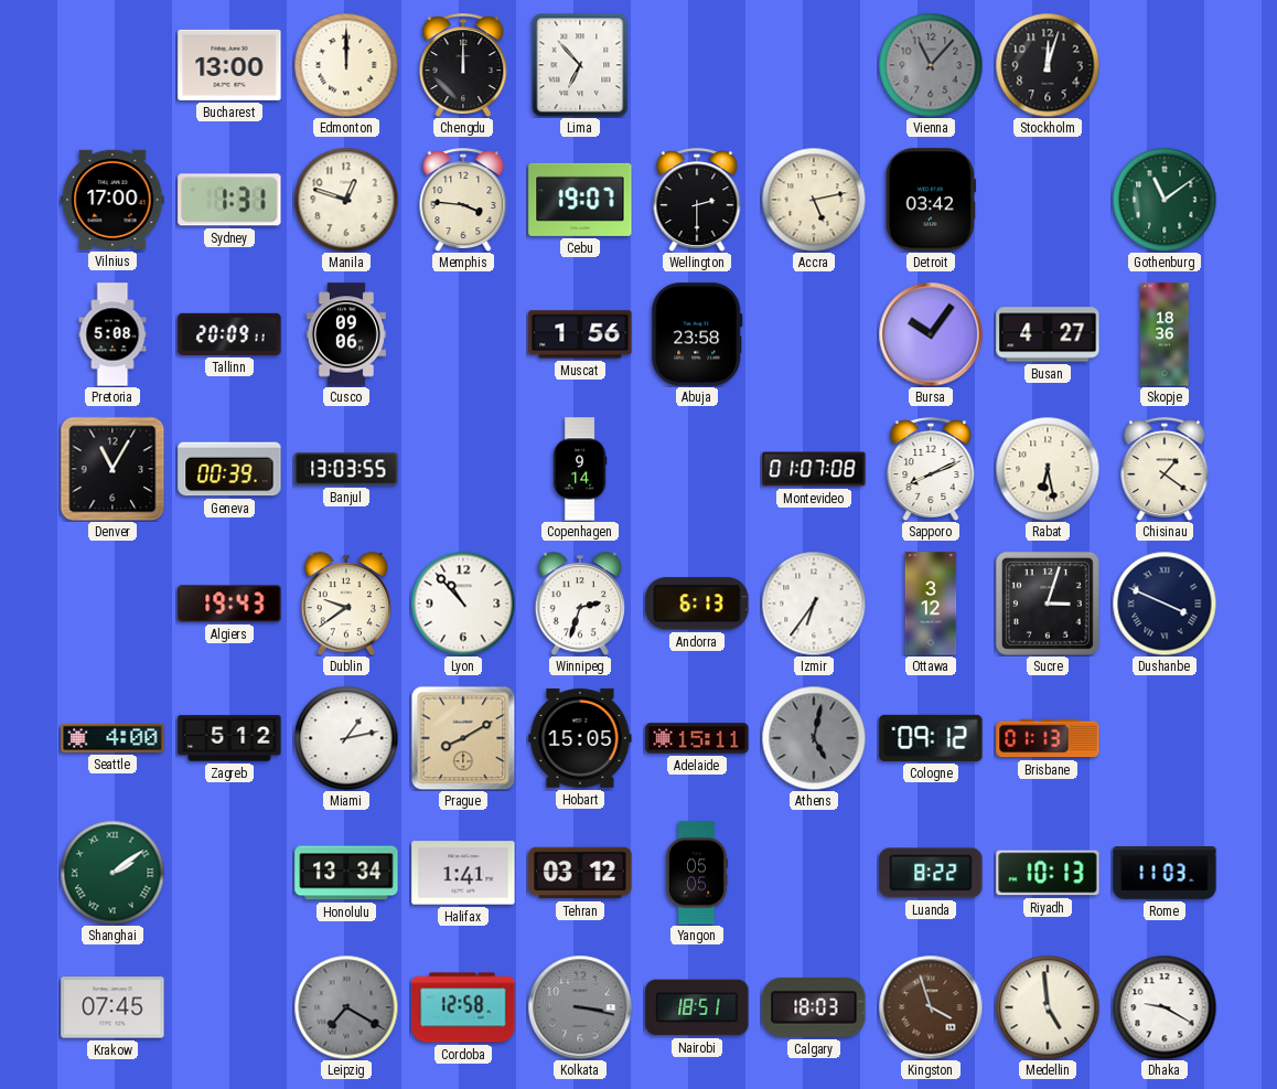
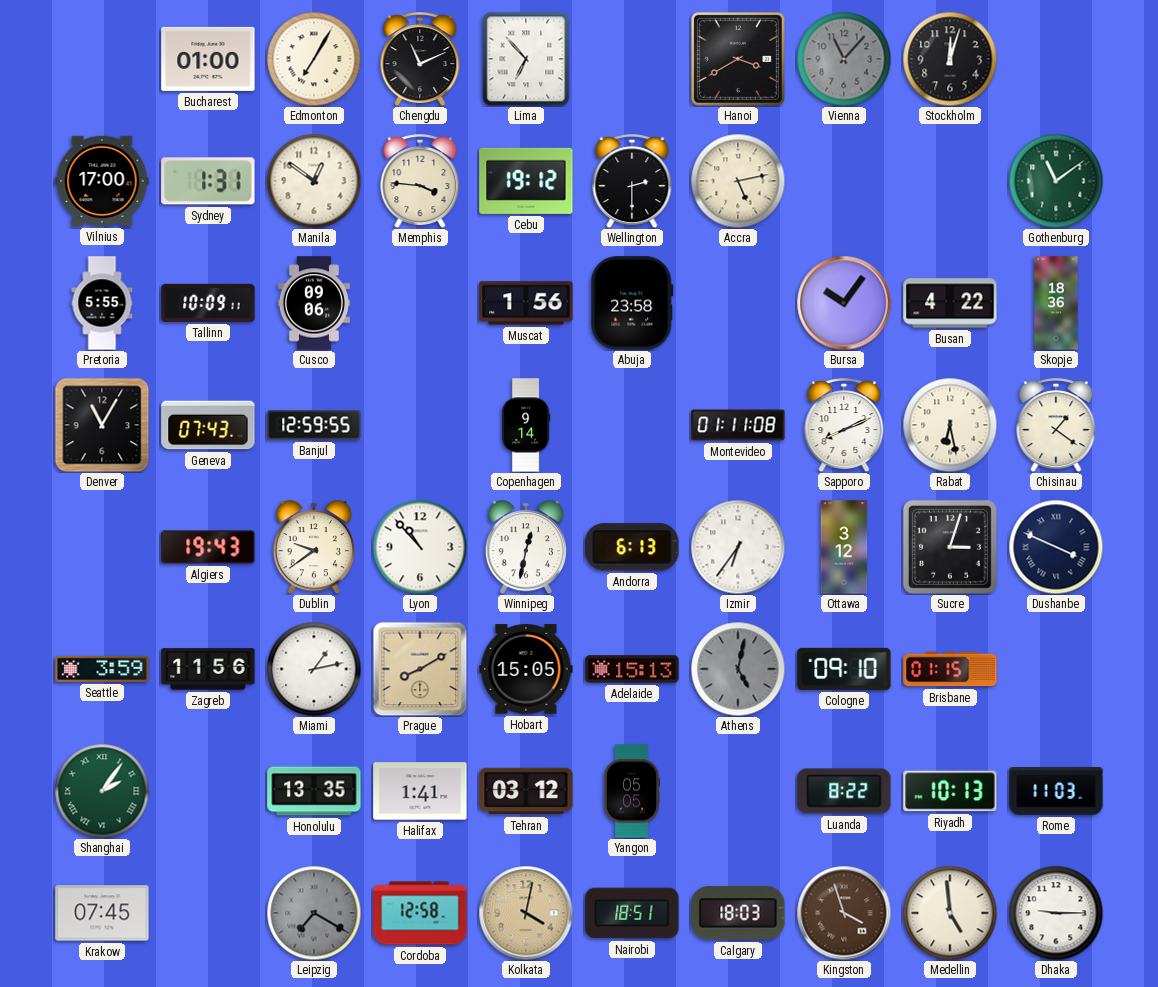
Bucharest: 13:00 -> 01:00 (208, 59)
Edmonton: 12:00 -> 7:05 (314, 59)
Chengdu: 12:00 -> 11:11 (420, 59)
Hanoi: none -> 3:40 (738, 59)
Manila: 12:48 -> 12:51 (314, 181)
Cebu: 19:07 -> 19:12 (526, 181)
Detroit: 03:42 -> none (931, 200)
Pretoria: 5:08 -> 5:55 (102, 303)
Tallinn: 20:09 -> 10:09 (208, 303)
Busan: 4:27 -> 4:22 (950, 303)
Geneva: 00:39 -> 07:43 (208, 425)
Banjul: 13:03 -> 12:59 (314, 425)
Montevideo: 01:07 -> 01:11 (738, 425)
Winnipeg: 2:33 -> 12:32 (525, 547)
Seattle: 4:00 -> 3:59 (102, 669)
Zagreb: 5:12 -> 11:56 (208, 669)
Adelaide: 15:11 -> 15:13 (632, 669)
Cologne: 09:12 -> 09:10 (844, 669)
Brisbane: 01:13 -> 01:15 (950, 669)
Shanghai: 2:09 -> 2:06 (102, 791)
Honolulu: 13:34 -> 13:35 (314, 791)
Kolkata: 3:17 -> 4:02 (526, 913)
Kolkata dial: grey -> champagne (526, 913)
Dhaka: 9:20 -> 9:15 (1056, 913)
